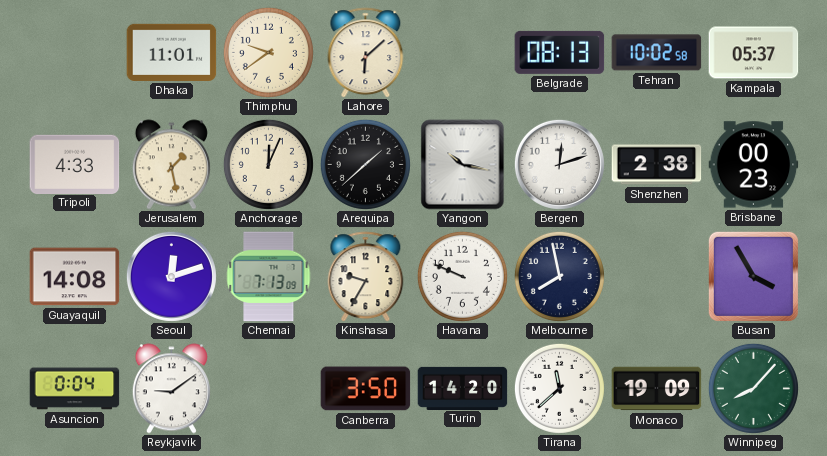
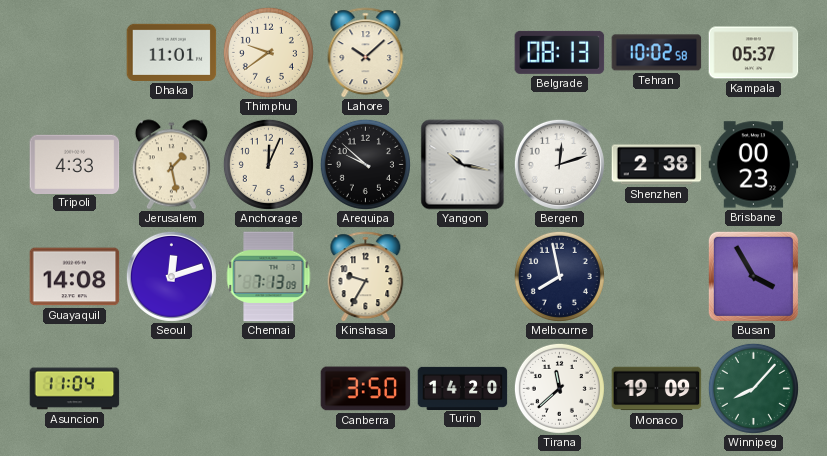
Lahore: 6:08 -> 10:08 (366, 53)
Arequipa: 1:38 -> 9:52 (365, 164)
Havana: 9:49 -> none (462, 276)
Asuncion: 0:04 -> 11:04 (75, 389)
Reykjavik: 9:09 -> none (171, 389)
